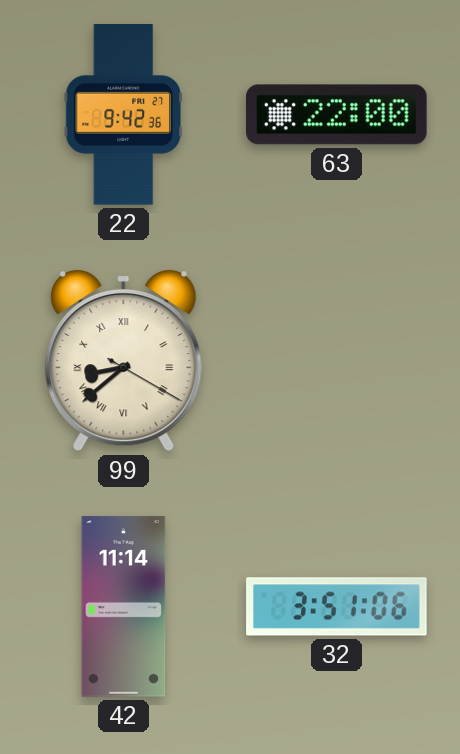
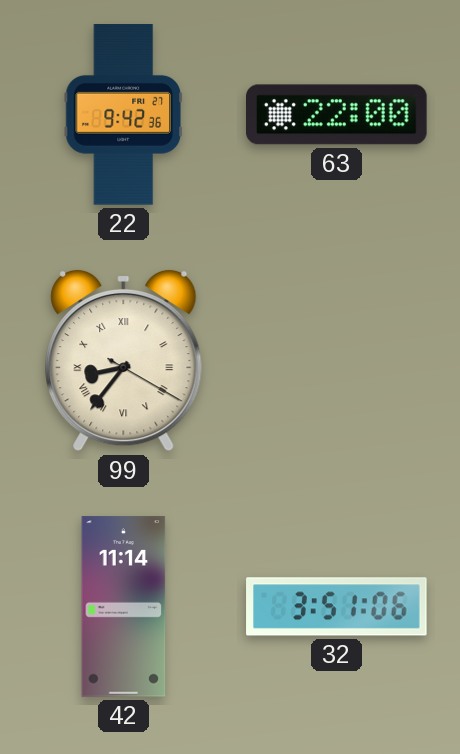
99: 8:38 -> 8:36 (124, 361)
